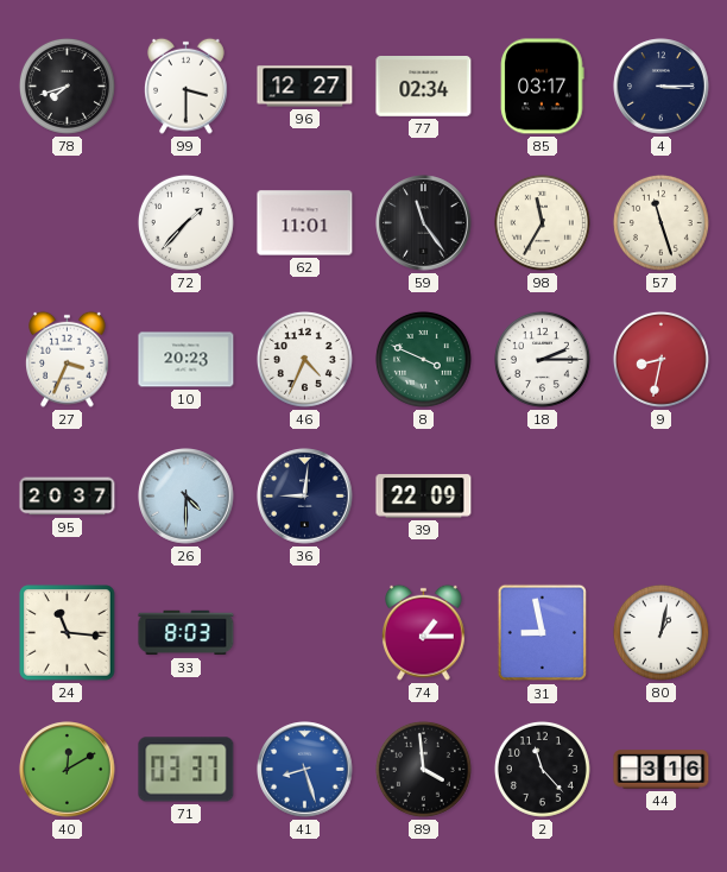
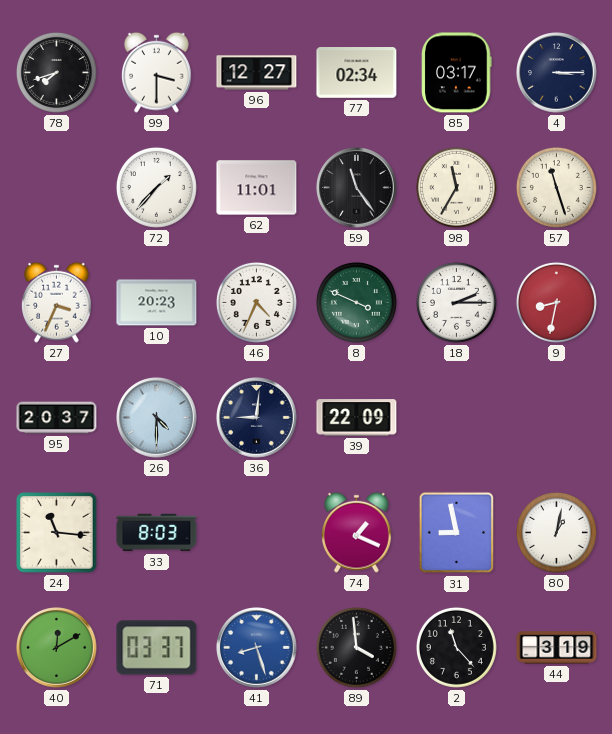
74: 1:15 -> 1:19 (357, 532)
44: 3:16 -> 3:19 (557, 648)
